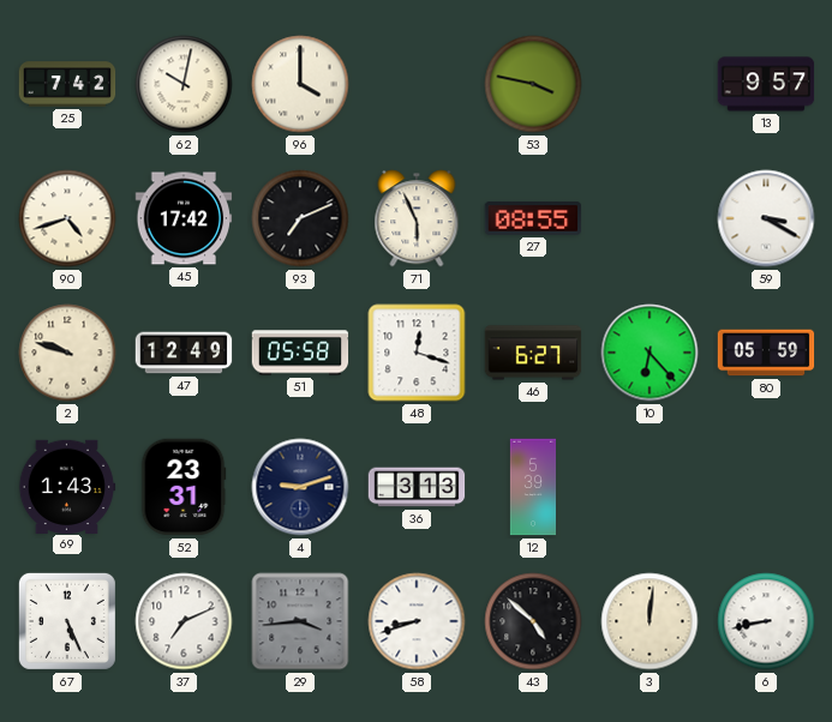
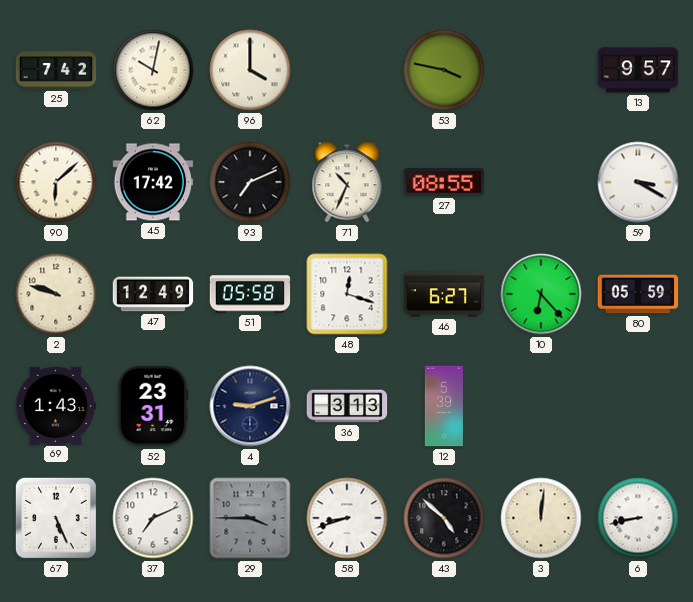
90: 4:42 -> 6:08 (56, 182)
71: 5:56 -> 10:34 (347, 182)
29: 3:44 -> 3:45 (250, 518)
